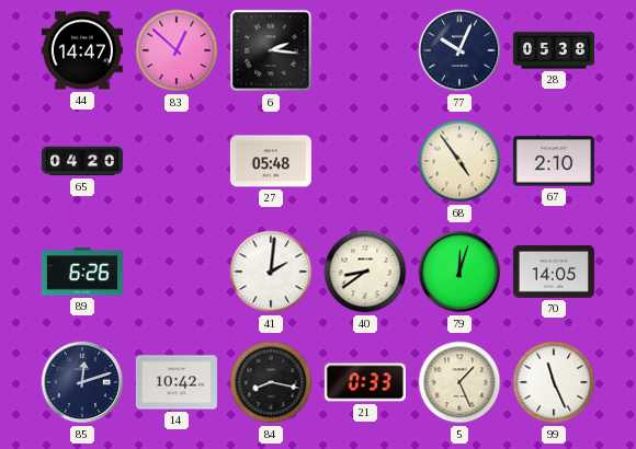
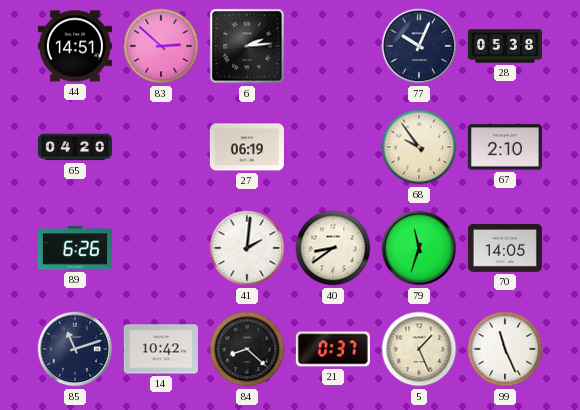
44: 14:47 -> 14:51 (75, 46)
83: 12:52 -> 2:52 (161, 46)
6: 2:16 -> 2:14 (247, 46)
27: 05:48 -> 06:19 (247, 147)
68: 4:54 -> 9:54 (419, 147)
79: 12:03 -> 11:33 (419, 248)
85: 12:12 -> 11:12 (75, 349)
84: 8:17 -> 8:22 (247, 349)
21: 0:33 -> 0:37 (333, 349)
